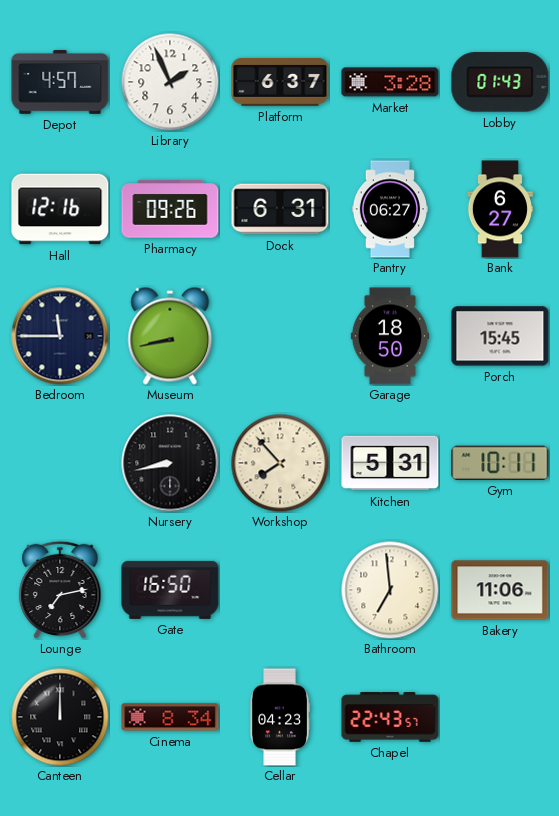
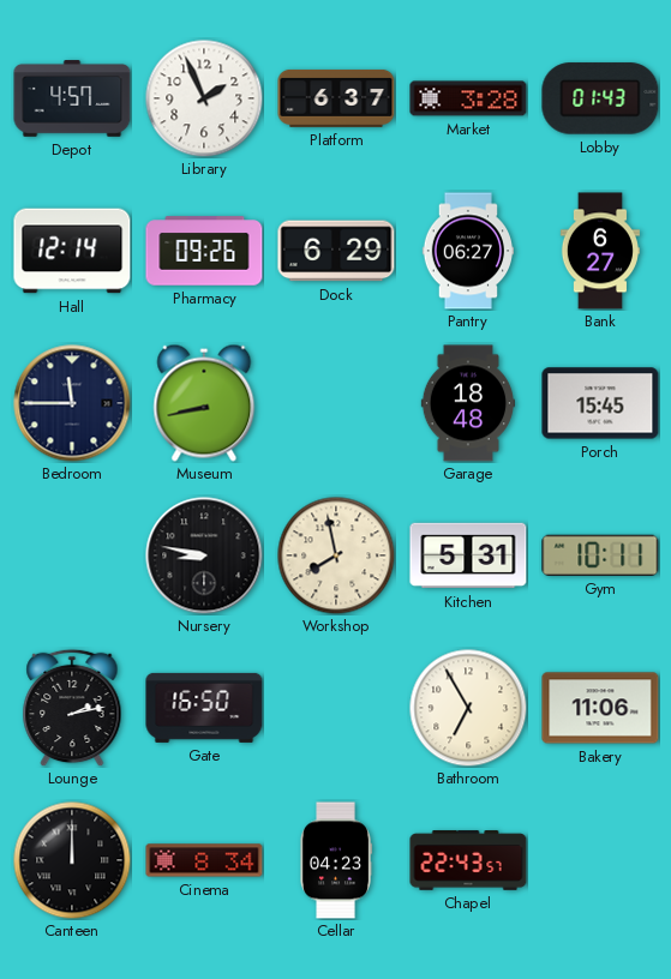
Hall: 12:16 -> 12:14 (72, 251)
Dock: 6:31 -> 6:29 (336, 251)
Garage: 18:50 -> 18:48 (467, 403)
Nursery: 8:43 -> 8:47 (204, 555)
Workshop: 7:53 -> 7:58 (336, 555)
Lounge: 7:13 -> 2:13 (72, 708)
Bathroom: 6:59 -> 6:55 (468, 708)
